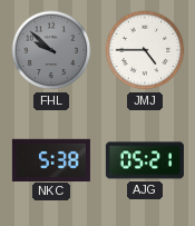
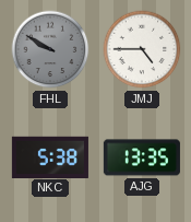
FHL: 9:52 -> 9:50 (50, 49)
AJG: 05:21 -> 13:35 (142, 157)
